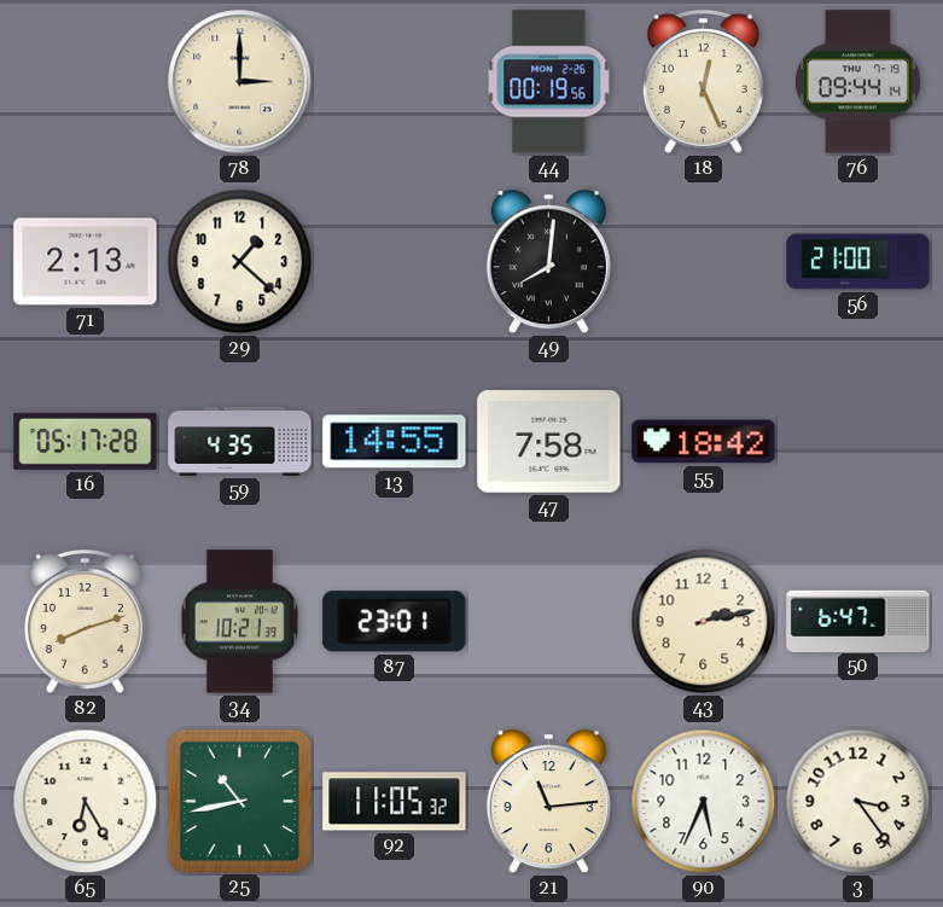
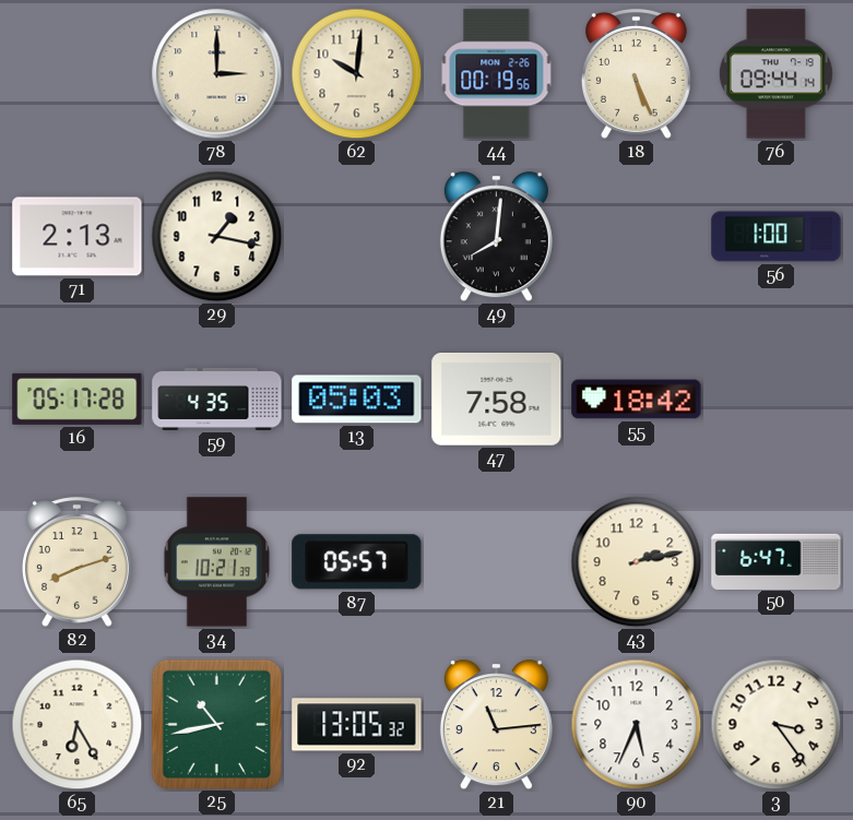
62: none -> 10:01 (357, 74)
18: 12:26 -> 5:26 (636, 74)
29: 1:22 -> 1:17 (217, 237)
56: 21:00 -> 1:00 (777, 237)
13: 14:55 -> 05:03 (357, 400)
87: 23:01 -> 05:57 (357, 562)
92: 11:05 -> 13:05 (357, 725)
